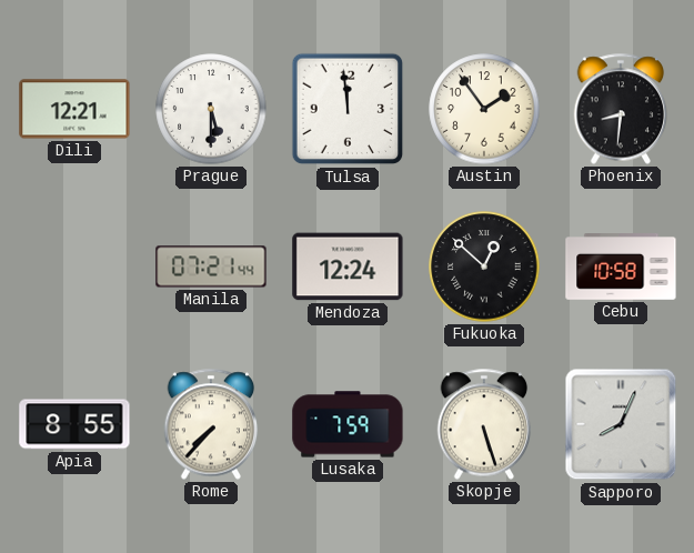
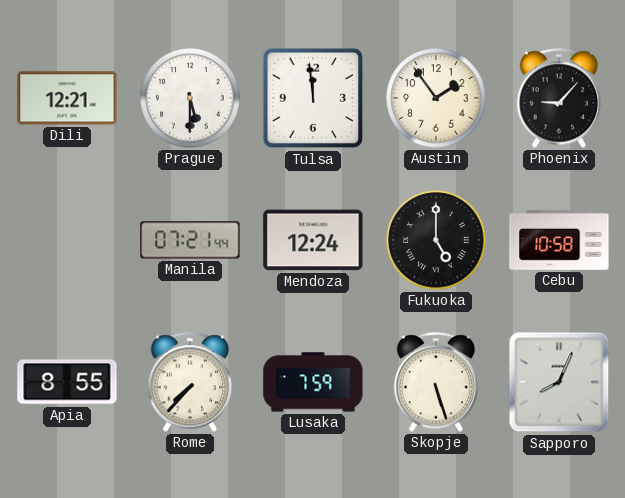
Phoenix: 8:31 -> 9:07 (559, 98)
Fukuoka: 12:52 -> 5:00 (436, 240)
